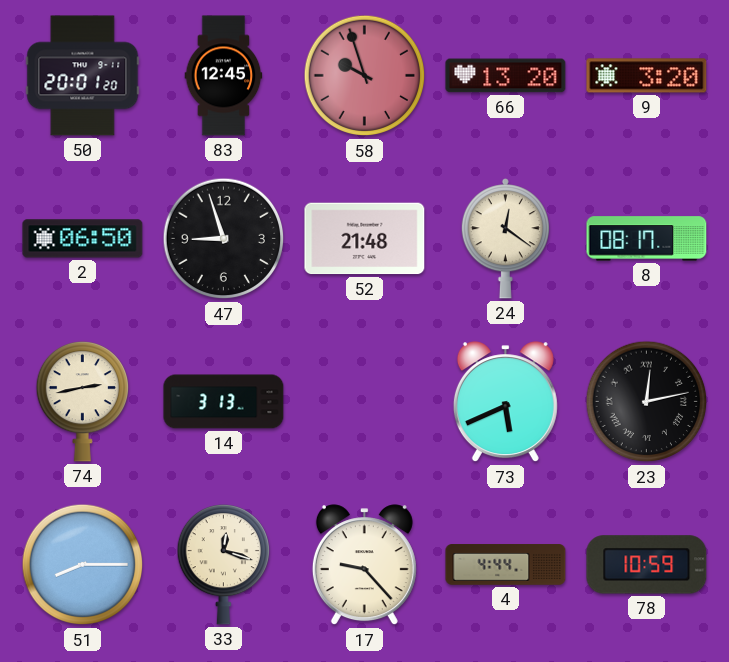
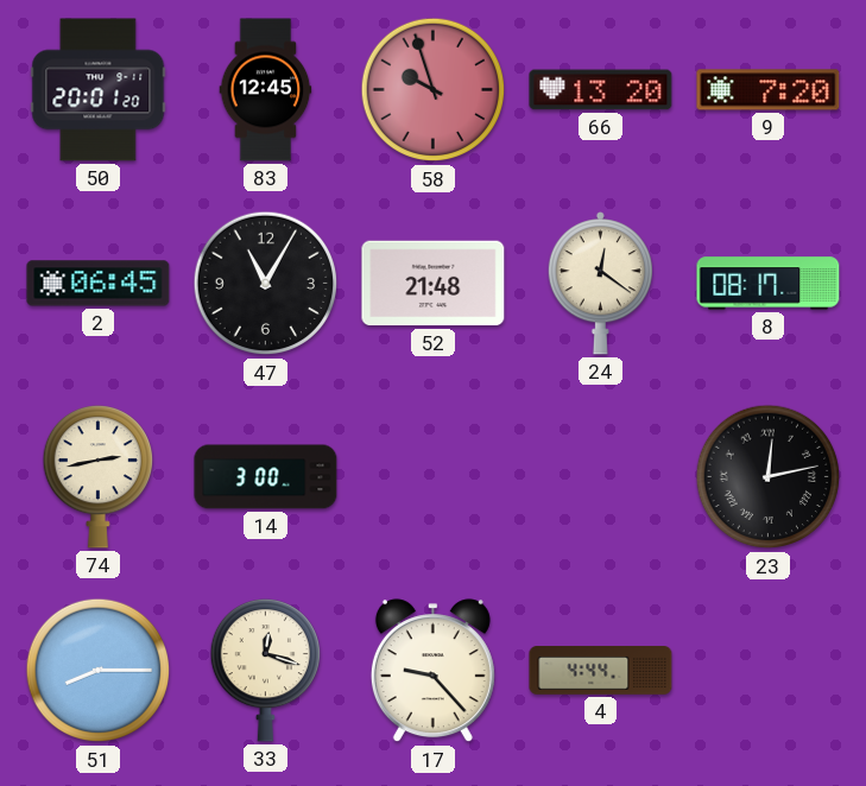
9: 3:20 -> 7:20 (769, 90)
2: 06:50 -> 06:45 (99, 284)
47: 8:57 -> 11:05 (266, 284)
14: 3:13 -> 3:00 (266, 477)
73: 5:41 -> none (505, 402)
78: 10:59 -> none (647, 565)
